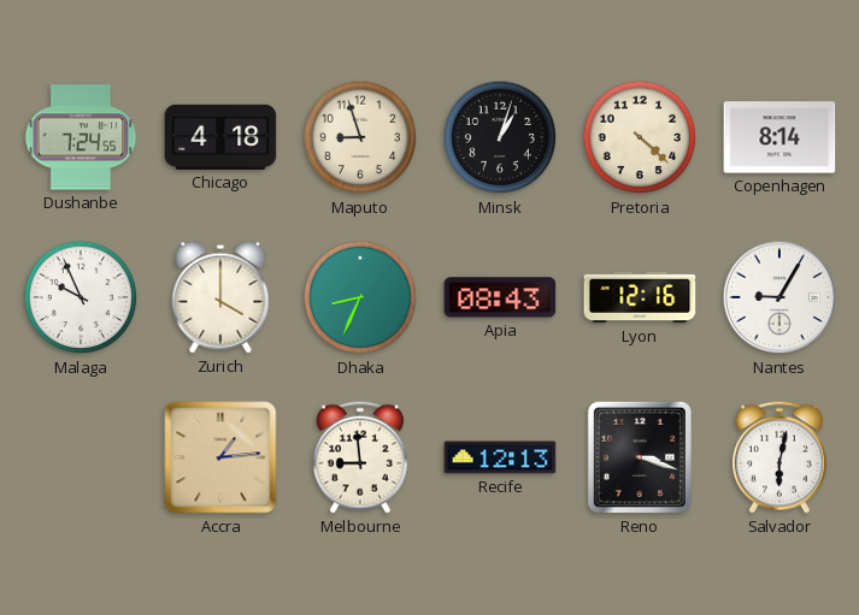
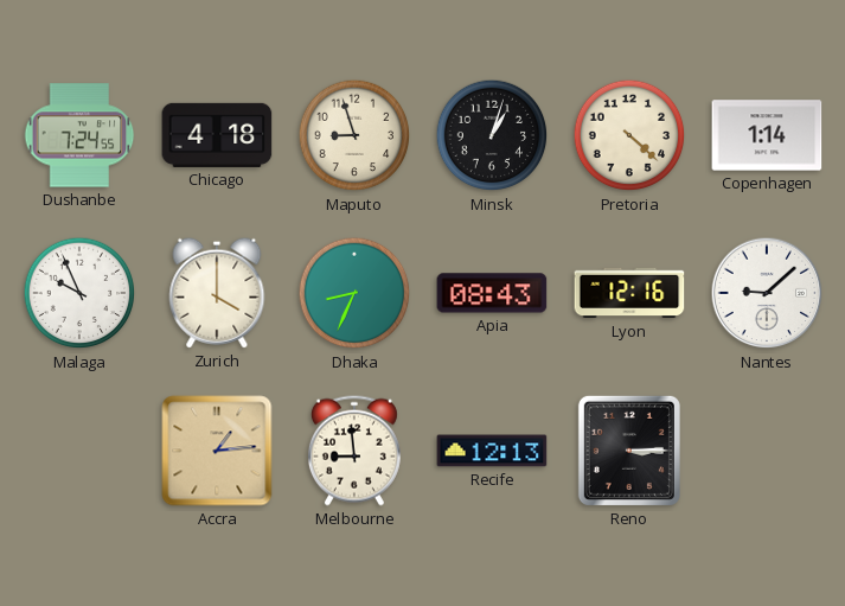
Copenhagen: 8:14 -> 1:14 (767, 135)
Nantes: 9:05 -> 9:08 (767, 293)
Reno: 3:18 -> 3:15 (629, 451)
Salvador: 6:02 -> none (779, 457)
